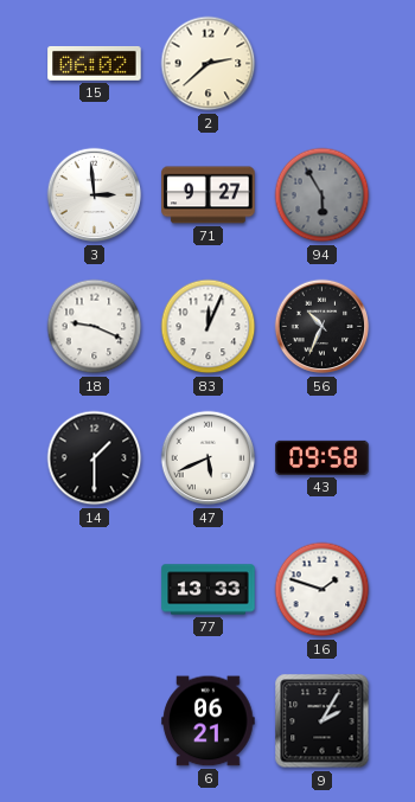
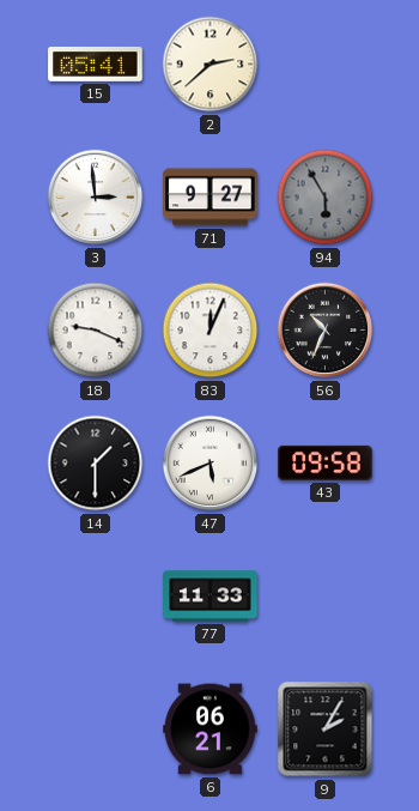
15: 06:02 -> 05:41 (96, 63)
77: 13:33 -> 11:33 (211, 597)
16: 1:48 -> none (323, 590)
